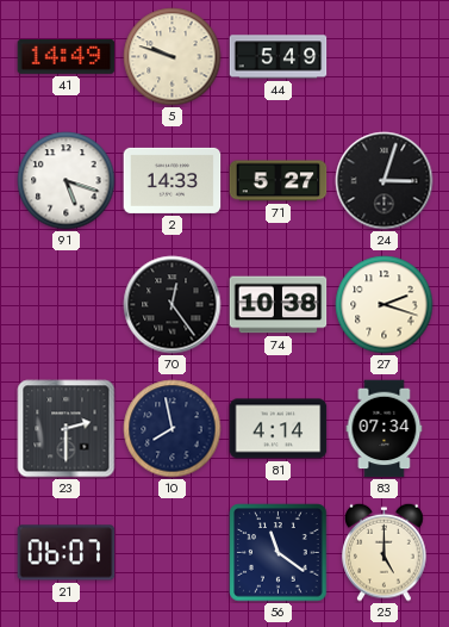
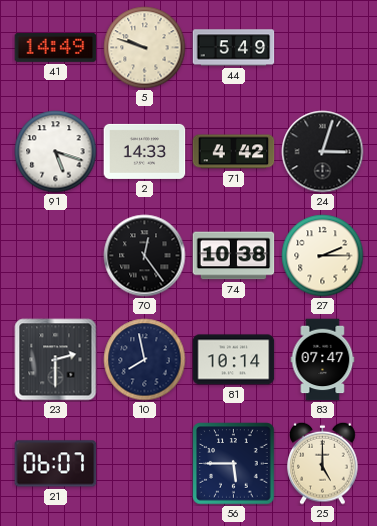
71: 5:27 -> 4:42 (234, 152)
27: 2:18 -> 2:15 (323, 256)
81: 4:14 -> 10:14 (234, 360)
83: 07:34 -> 07:47 (323, 360)
56: 11:21 -> 5:45 (234, 464)
